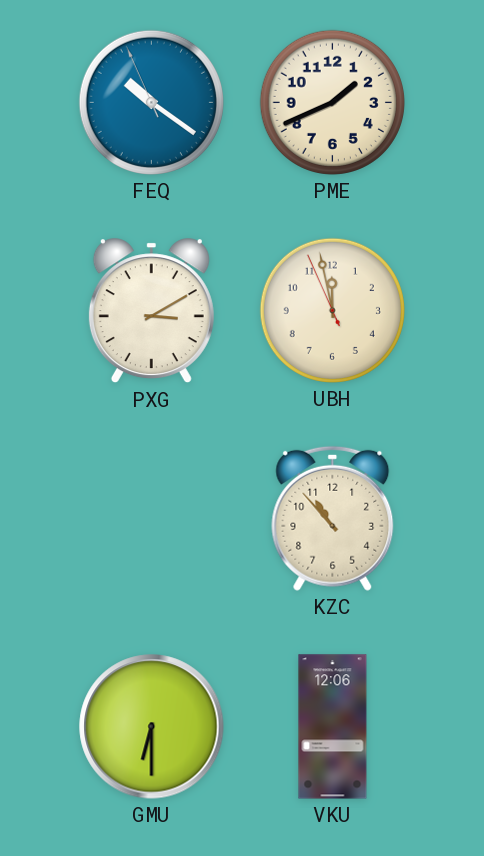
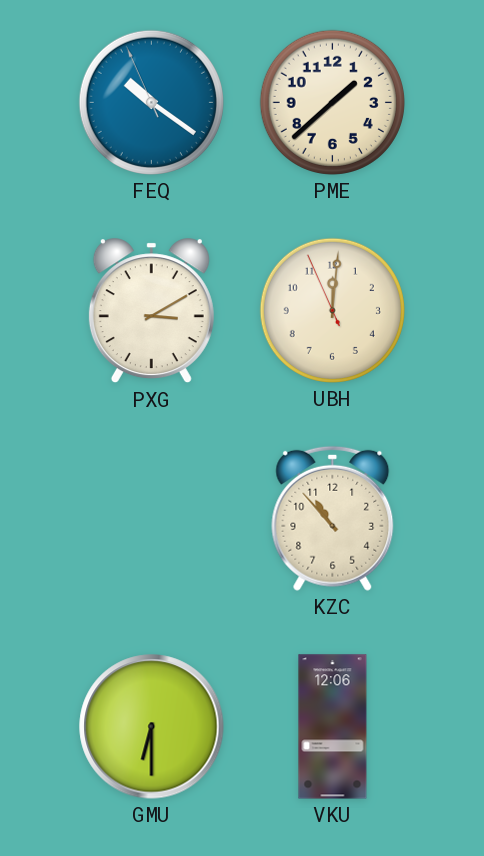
PME: 1:41 -> 1:38 (332, 102)
UBH: 11:57 -> 12:00 (332, 310)
